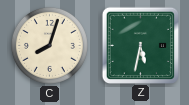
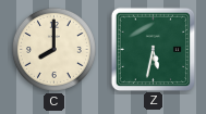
C: 8:03 -> 8:00 (53, 49)
